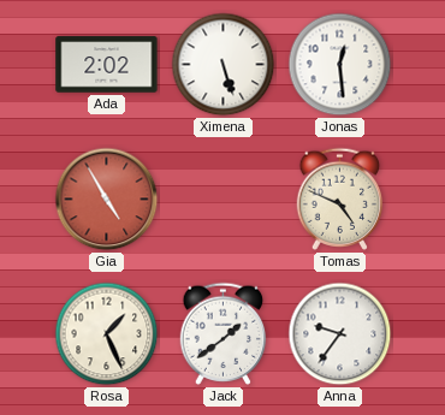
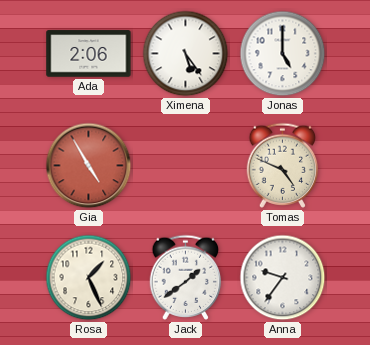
Ada: 2:02 -> 2:06 (89, 54)
Ximena: 5:27 -> 5:24 (186, 54)
Jonas: 12:29 -> 5:00 (283, 54)
